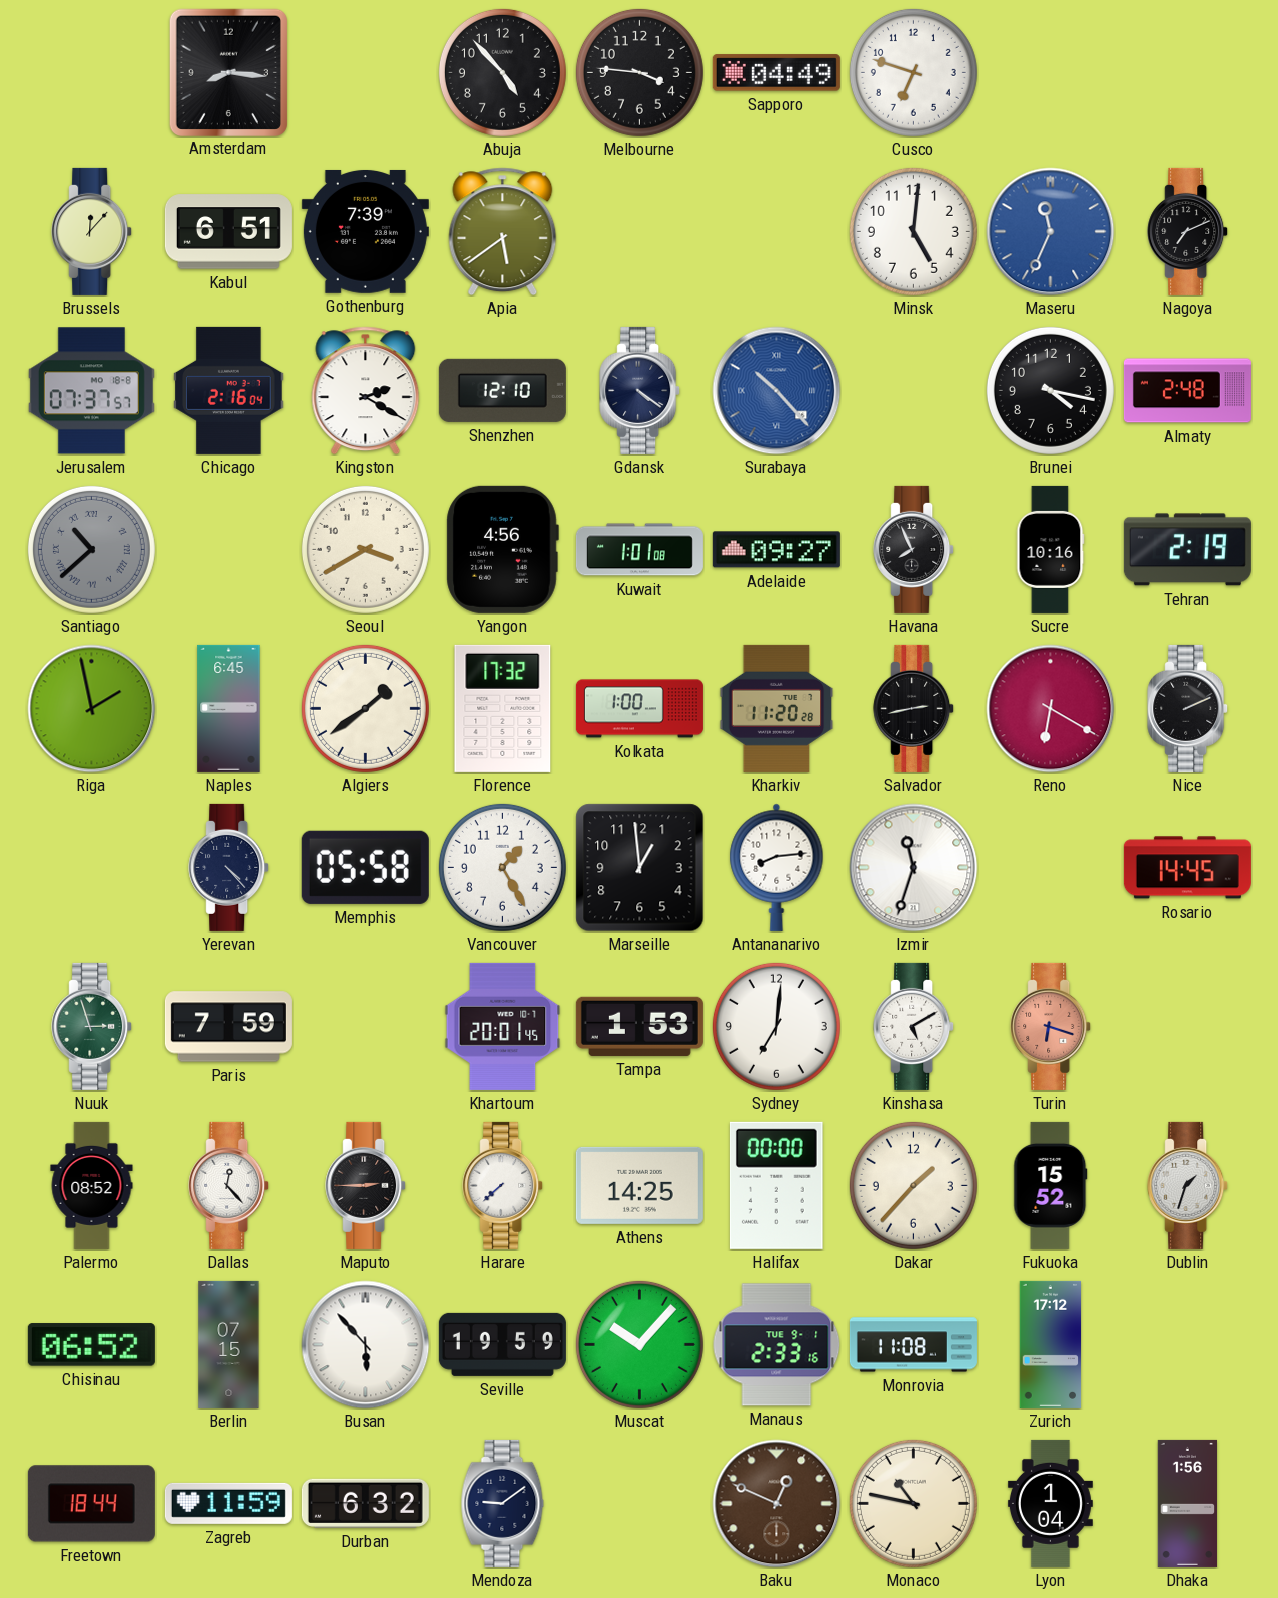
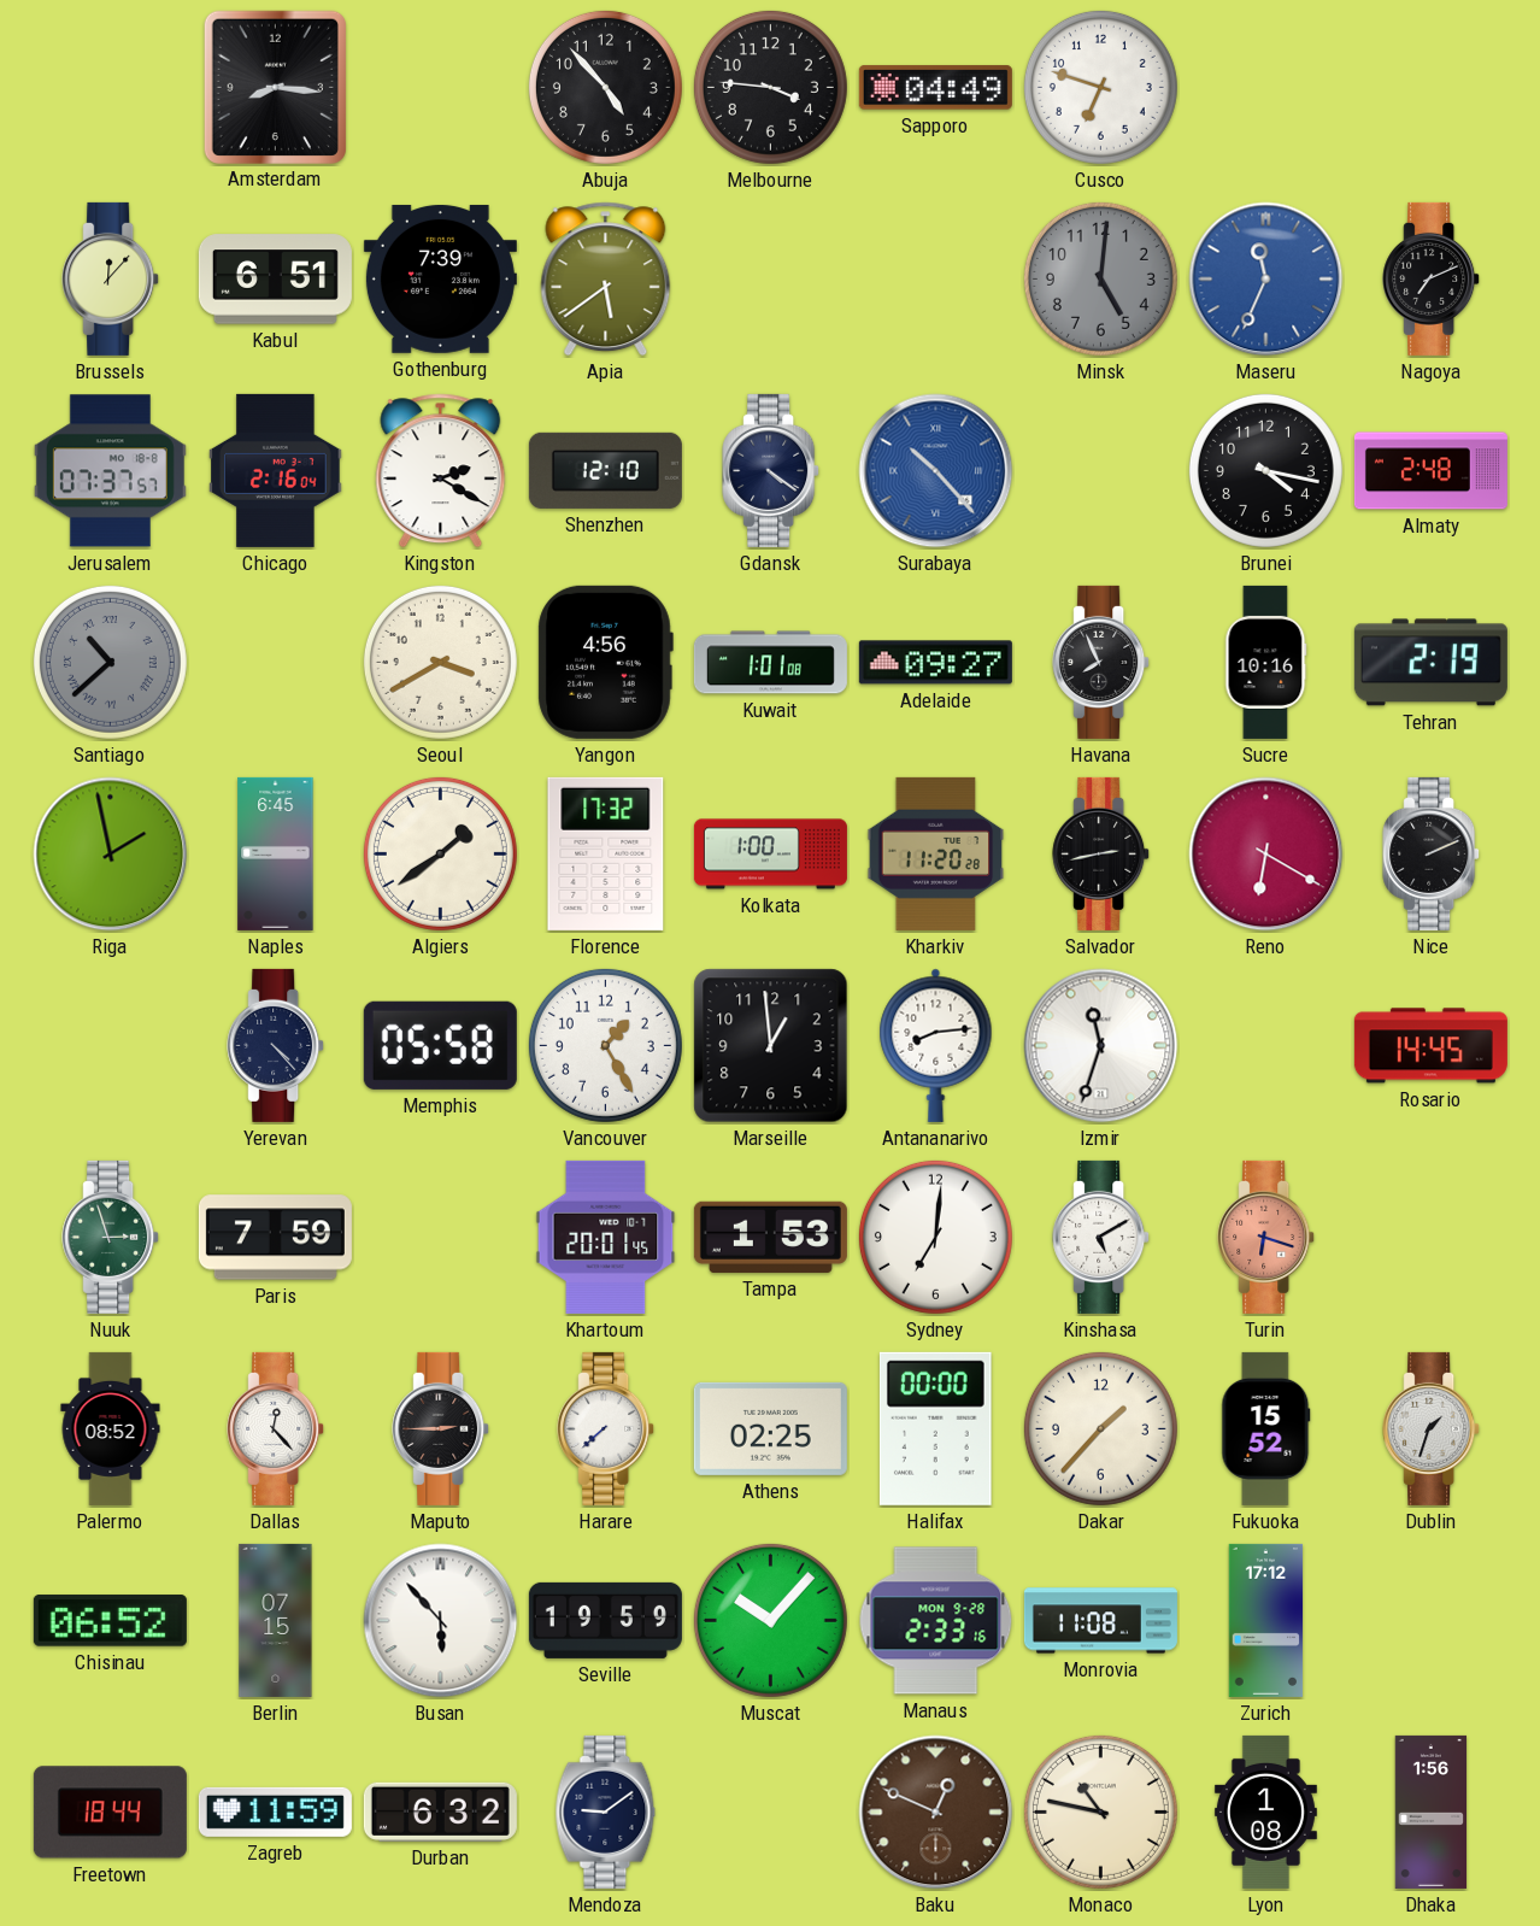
Minsk dial: white -> grey (1100, 278)
Athens: 14:25 -> 02:25 (770, 1428)
Manaus date: TUE 9-1 -> MON 9-28 (936, 1621)
Lyon: 1:04 -> 1:08 (1265, 1812)
